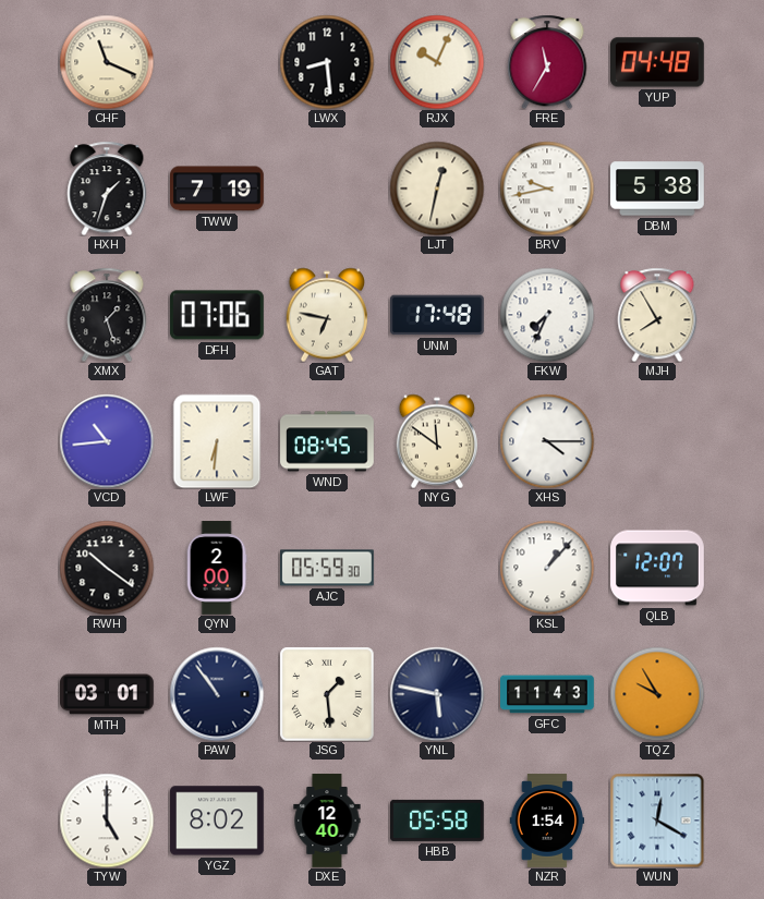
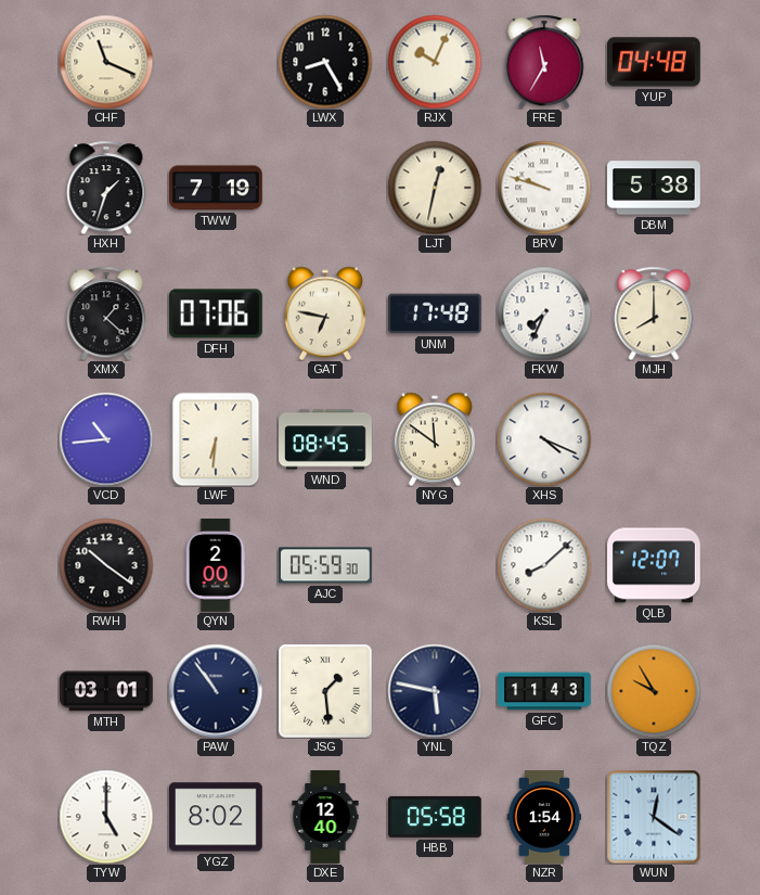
LWX: 8:29 -> 8:25 (325, 62)
BRV: 9:43 -> 9:48 (544, 188)
XMX: 1:27 -> 1:22 (106, 314)
MJH: 7:55 -> 8:00 (654, 314)
XHS: 4:15 -> 4:19 (544, 439)
KSL: 1:07 -> 8:08 (544, 565)
WUN: 12:20 -> 12:21 (654, 817)
